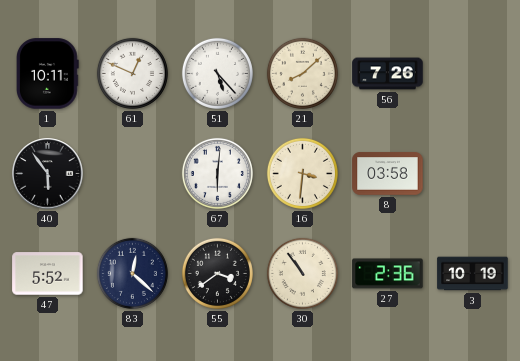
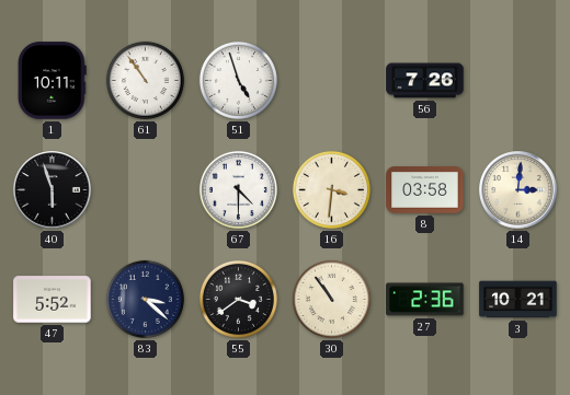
61: 12:49 -> 10:54 (145, 80)
51: 5:23 -> 4:57 (238, 80)
21: 8:08 -> none (302, 73)
40: 5:54 -> 5:57 (53, 190)
67: 6:01 -> 4:30 (238, 189)
14: none -> 3:01 (518, 190)
83: 12:22 -> 3:22 (145, 299)
3: 10:19 -> 10:21 (518, 300)
